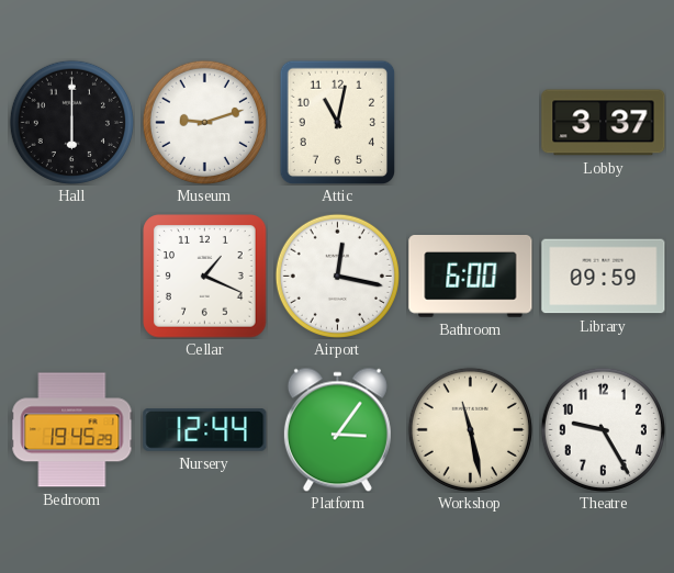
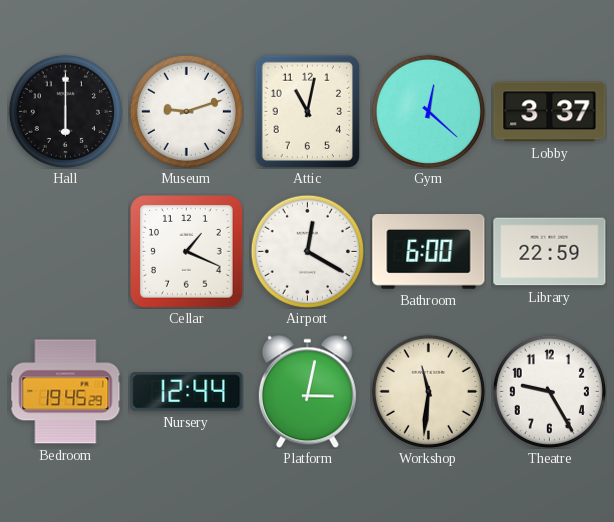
Gym: none -> 12:22 (428, 111)
Airport: 12:17 -> 12:20 (307, 251)
Library: 09:59 -> 22:59 (550, 252)
Platform: 3:06 -> 3:02 (307, 391)
Workshop: 11:28 -> 11:31 (428, 391)
